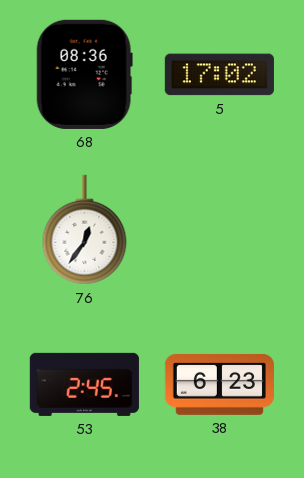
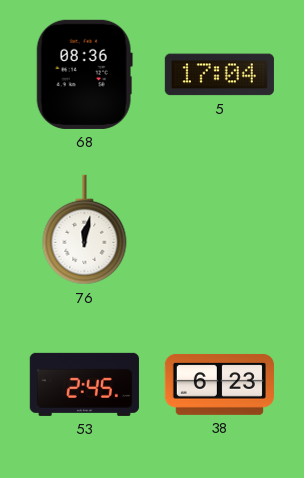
5: 17:02 -> 17:04 (219, 75)
76: 12:36 -> 12:02 (85, 230)
